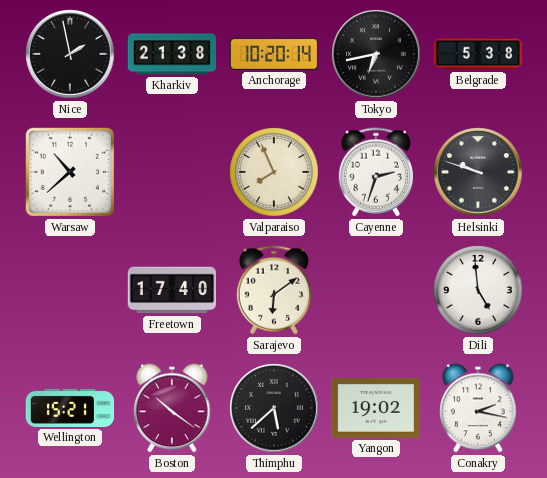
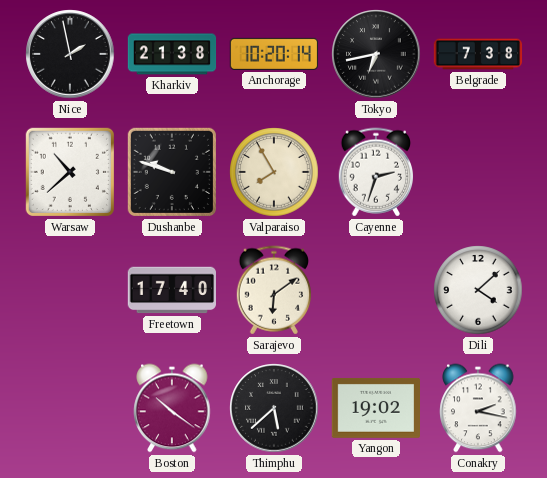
Belgrade: 5:38 -> 7:38 (478, 54)
Dushanbe: none -> 9:48 (172, 172)
Valparaiso: 7:56 -> 7:55 (274, 172)
Helsinki: 9:48 -> none (478, 172)
Dili: 4:59 -> 4:08 (478, 290)
Wellington: 15:21 -> none (70, 408)
